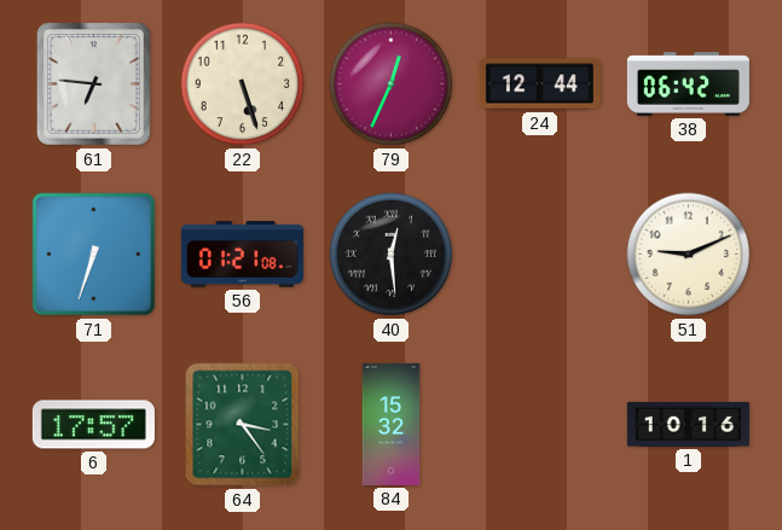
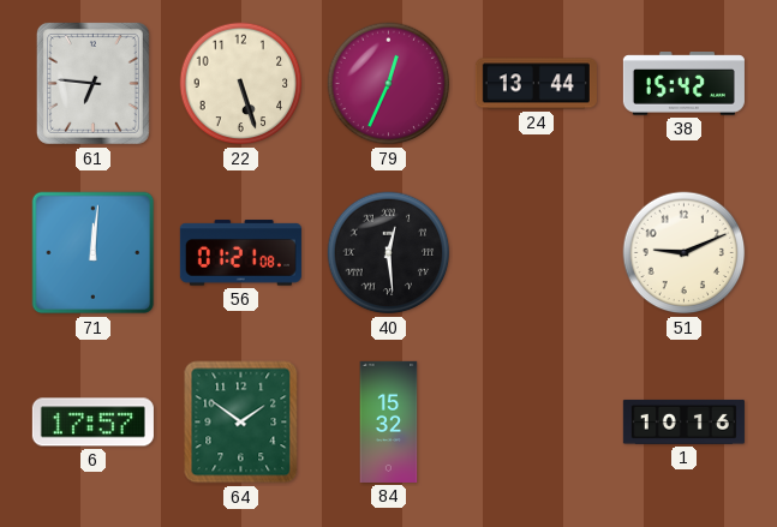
24: 12:44 -> 13:44 (536, 84)
38: 06:42 -> 15:42 (683, 84)
71: 6:33 -> 12:01 (94, 253)
64: 3:24 -> 1:51 (241, 423)
